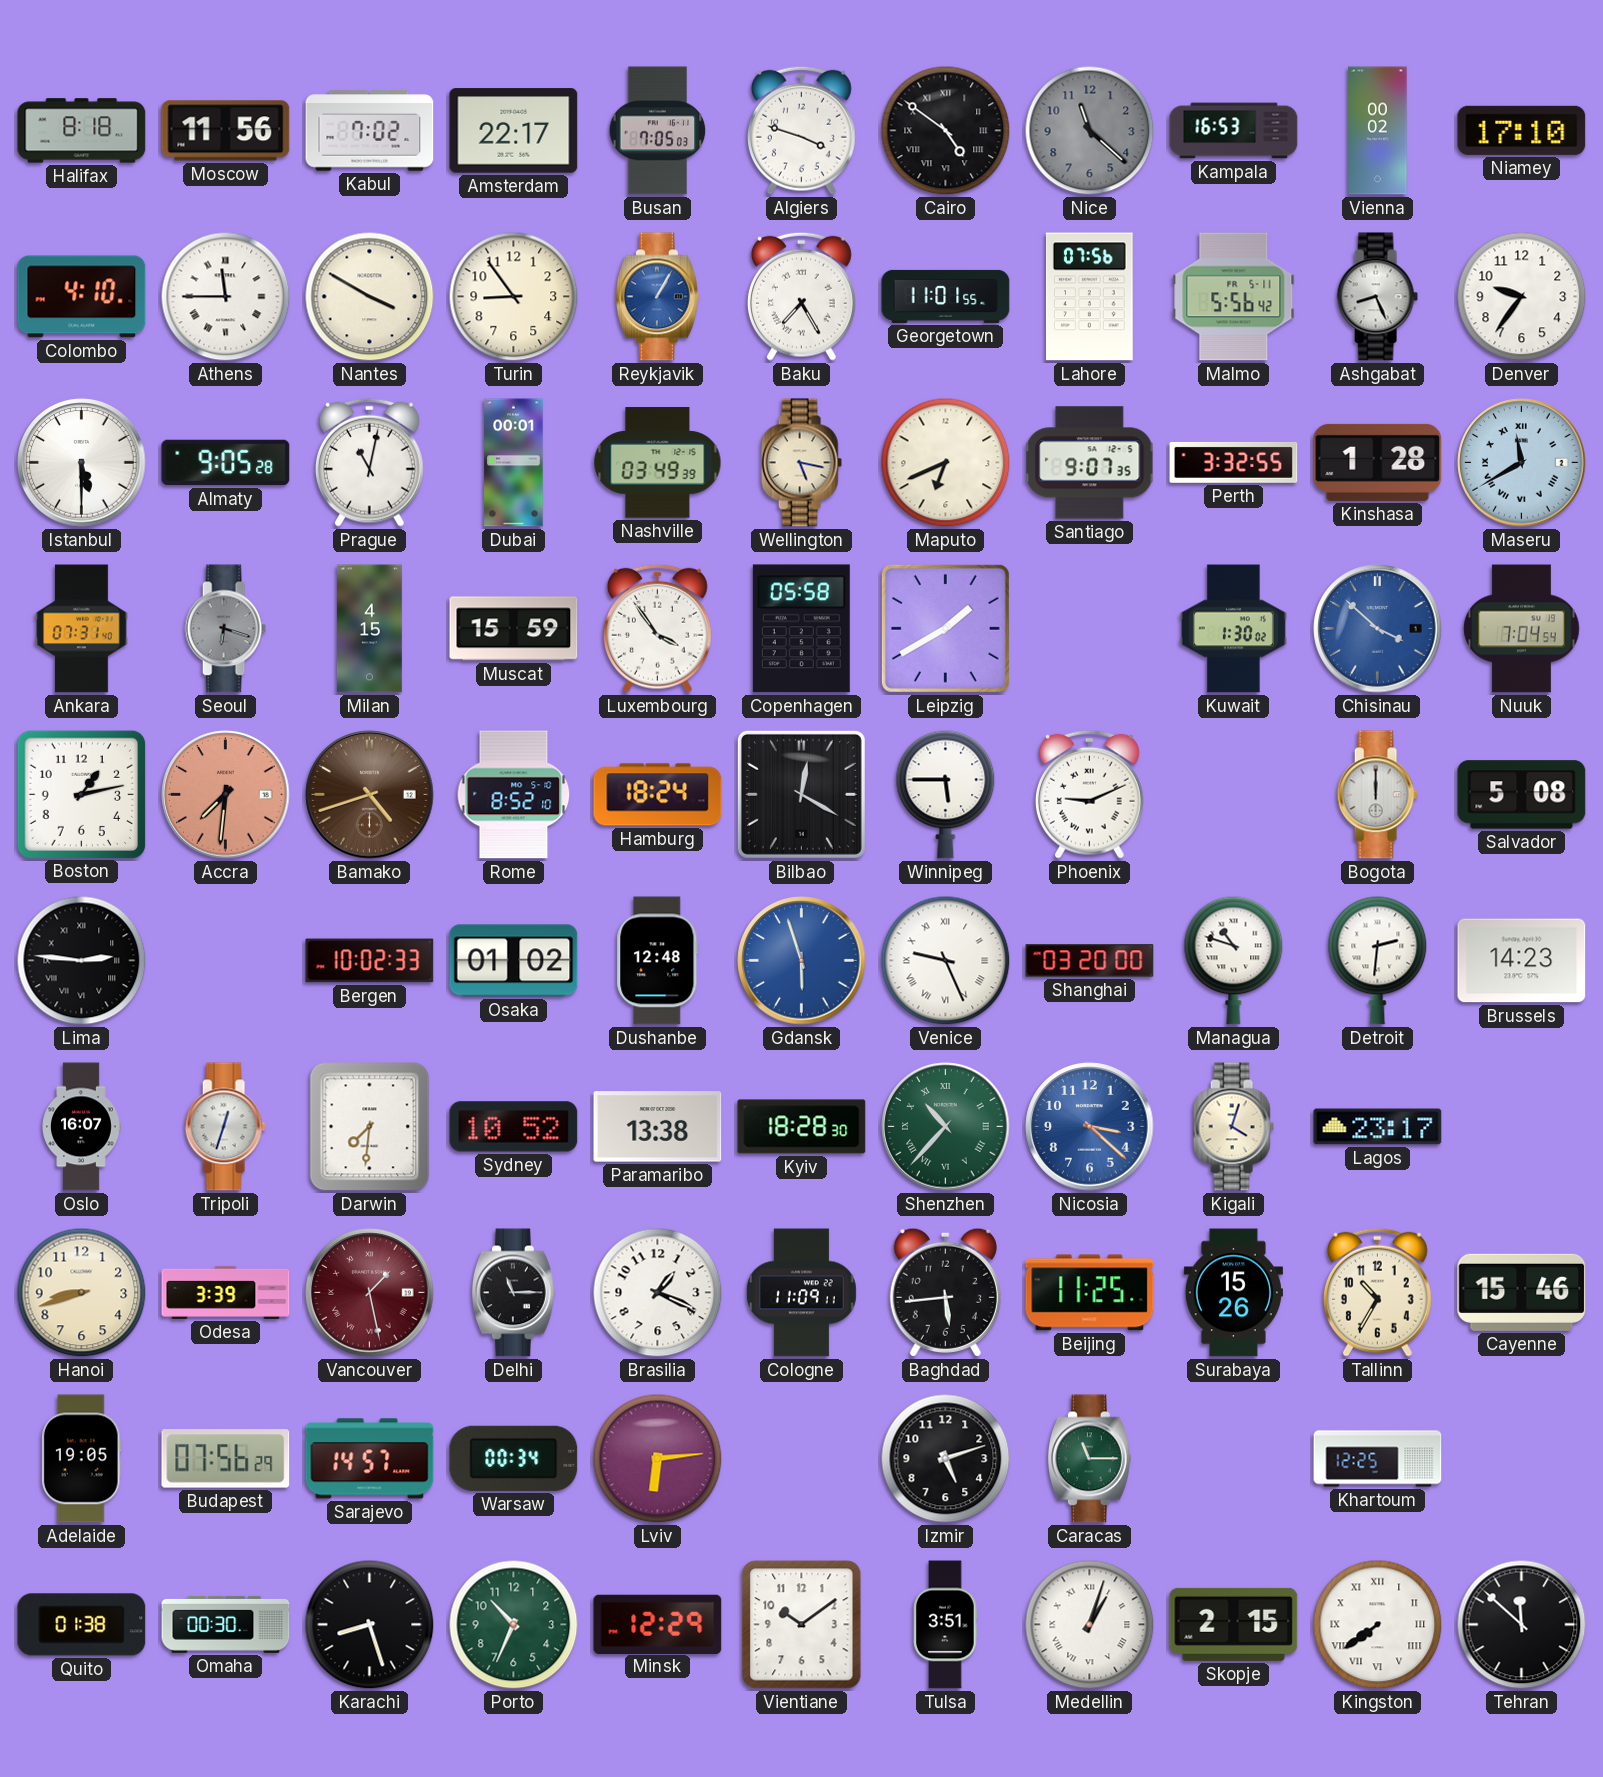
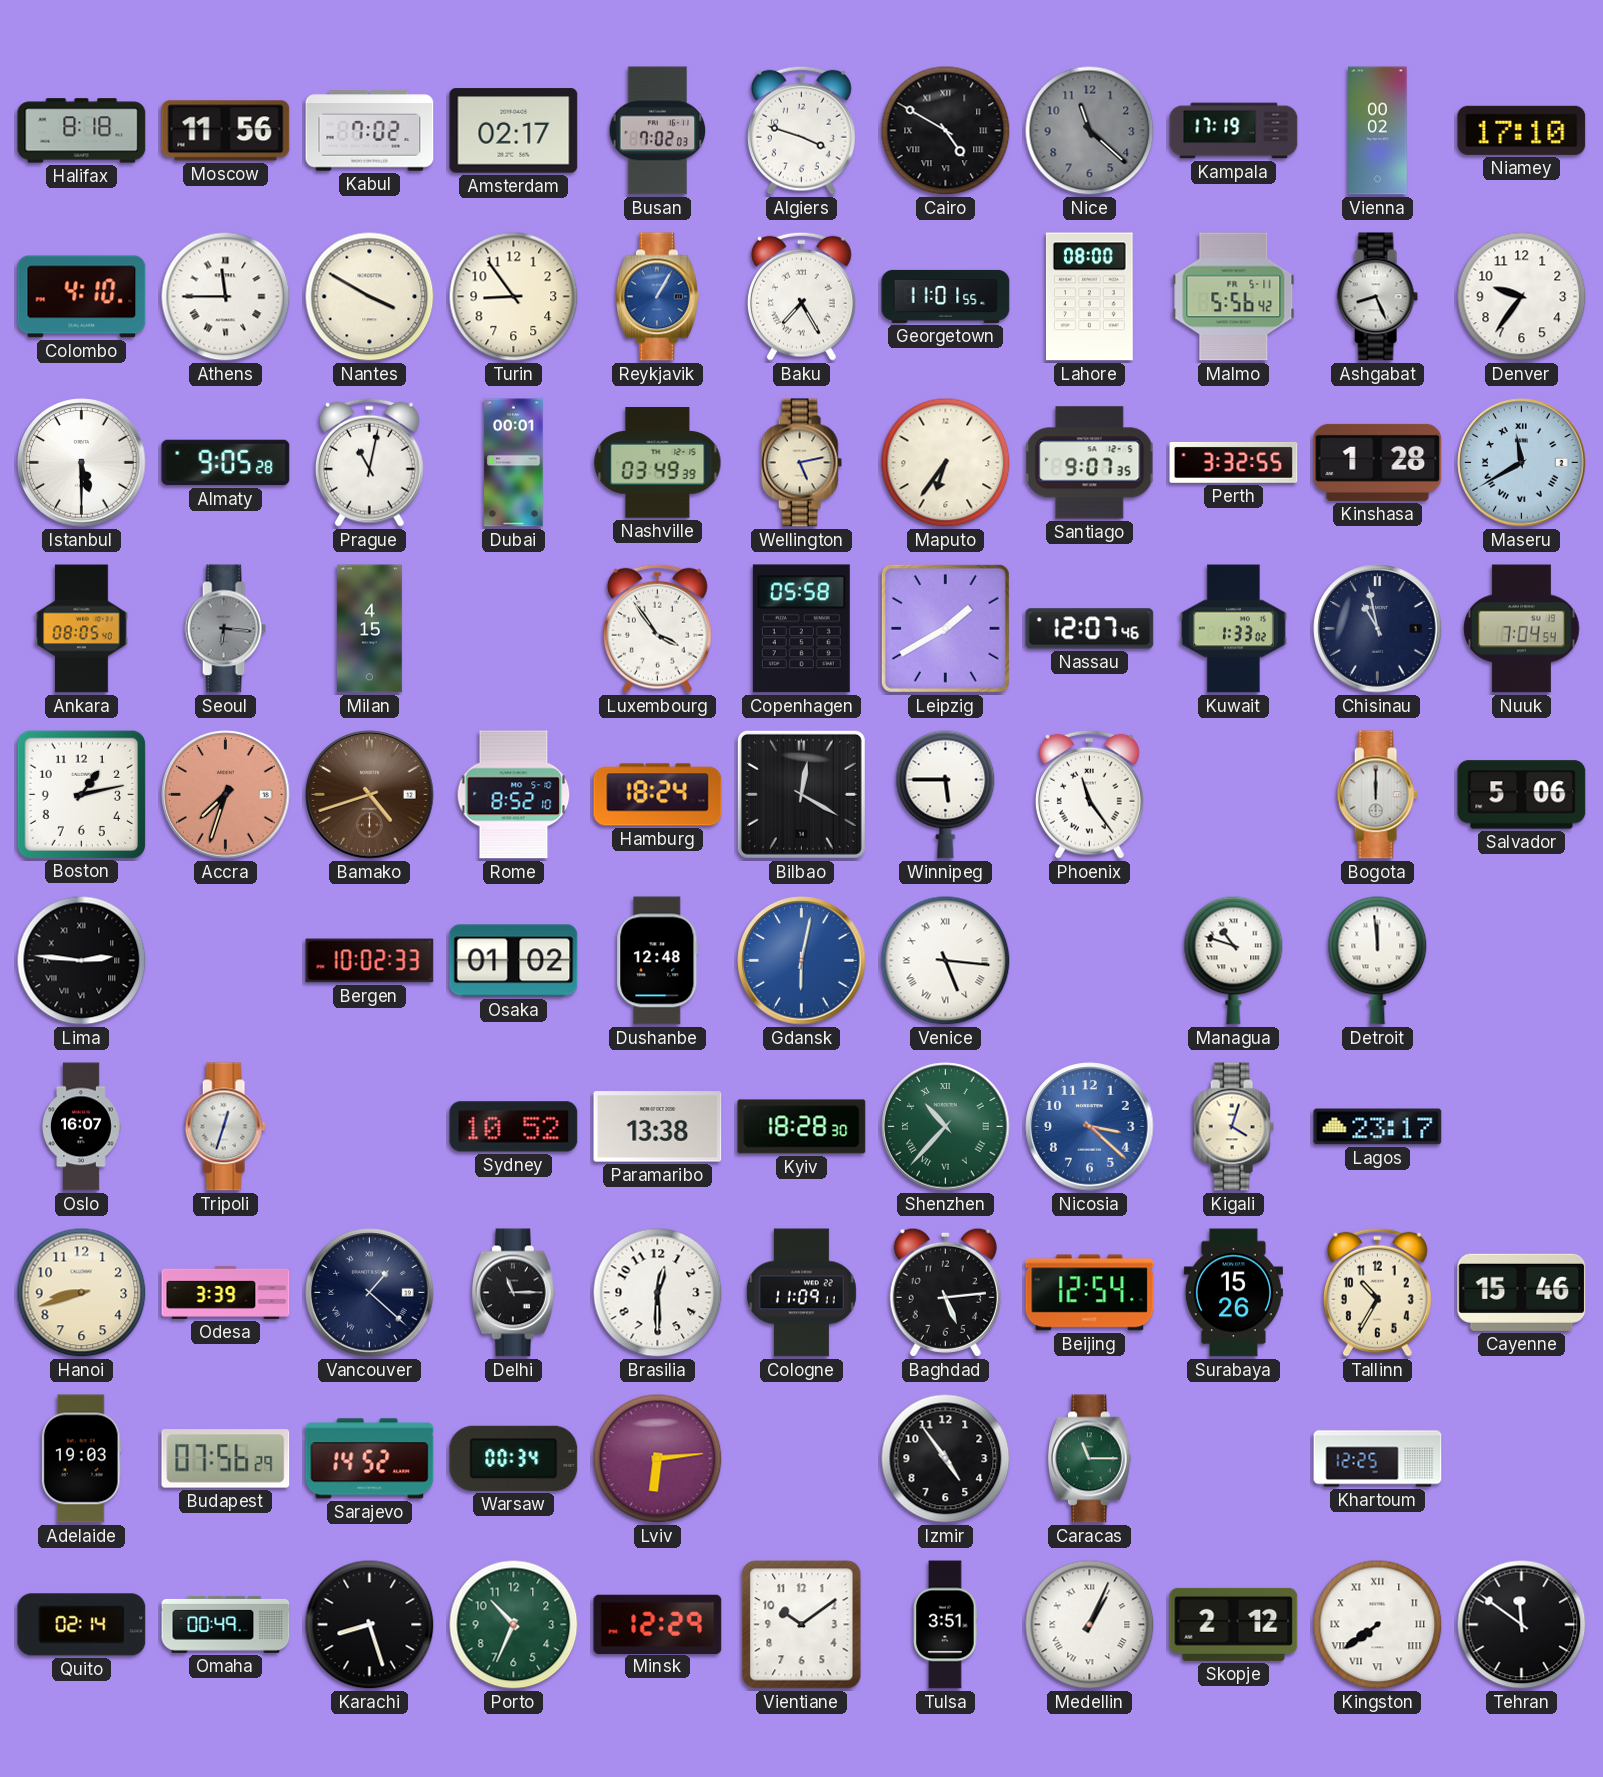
Amsterdam: 22:17 -> 02:17 (514, 131)
Busan: 7:05 -> 7:02 (658, 131)
Cairo: 4:51 -> 4:50 (946, 131)
Kampala: 16:53 -> 17:19 (1234, 131)
Lahore: 07:56 -> 08:00 (1089, 297)
Wellington: 5:17 -> 5:13 (801, 463)
Maputo: 6:41 -> 6:36 (946, 463)
Ankara: 07:31 -> 08:05 (82, 629)
Seoul: 6:18 -> 6:16 (225, 629)
Muscat: 15:59 -> none (514, 629)
Nassau: none -> 12:07 (1090, 629)
Kuwait: 1:30 -> 1:33 (1233, 629)
Chisinau: 3:52 -> 10:58 (1378, 629)
Chisinau dial: blue -> navy (1378, 629)
Accra: 7:31 -> 7:33 (226, 795)
Phoenix: 9:11 -> 11:24 (1089, 794)
Salvador: 5:08 -> 5:06 (1522, 795)
Gdansk: 5:57 -> 6:02 (802, 961)
Venice: 9:26 -> 5:16 (946, 961)
Shanghai: 03:20 -> none (1090, 961)
Detroit: 2:31 -> 11:59 (1378, 960)
Brussels: 14:23 -> none (1522, 961)
Darwin: 7:31 -> none (370, 1127)
Vancouver: 1:28 -> 1:22 (370, 1293)
Vancouver dial: burgundy -> navy (370, 1293)
Brasilia: 1:19 -> 12:30 (658, 1293)
Baghdad: 5:44 -> 5:14 (945, 1292)
Beijing: 11:25 -> 12:54 (1090, 1293)
Adelaide: 19:05 -> 19:03 (81, 1459)
Sarajevo: 14:57 -> 14:52 (370, 1459)
Izmir: 5:12 -> 4:54 (946, 1459)
Quito: 01:38 -> 02:14 (82, 1625)
Omaha: 00:30 -> 00:49 (226, 1624)
Medellin: 1:03 -> 1:04 (1090, 1625)
Skopje: 2:15 -> 2:12 (1234, 1624)
Tehran: 11:52 -> 11:51 (1522, 1625)
